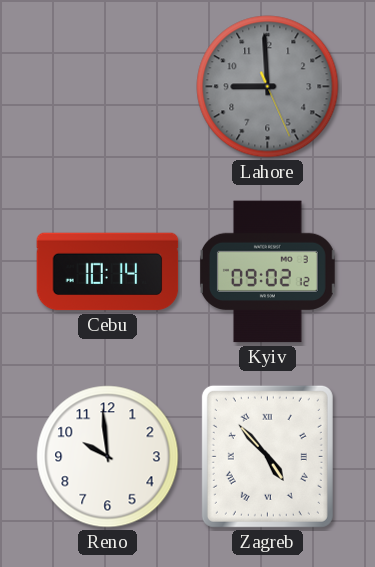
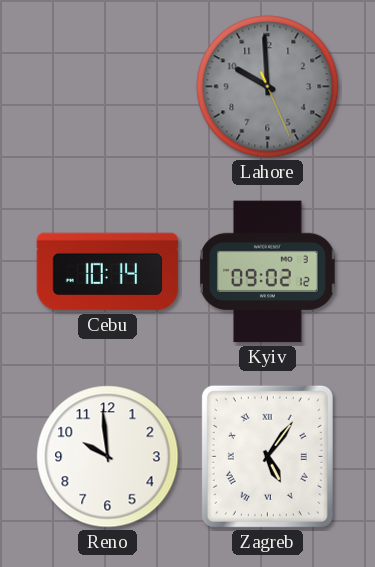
Lahore: 8:59 -> 9:59 (268, 87)
Zagreb: 4:53 -> 5:06 (267, 456)
